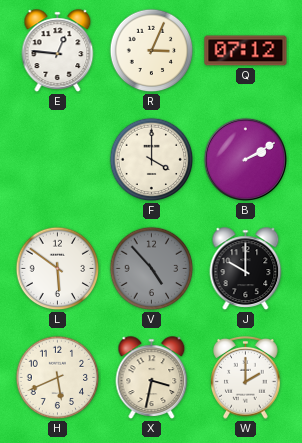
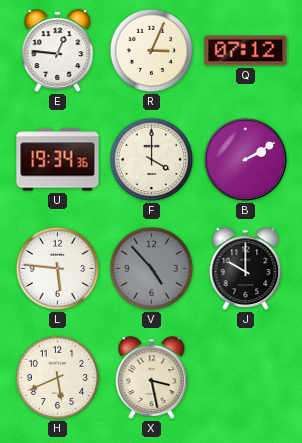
U: none -> 19:34 (58, 160)
L: 5:51 -> 5:46 (58, 269)
X: 3:32 -> 3:28 (152, 378)
W: 2:00 -> none (246, 377)
